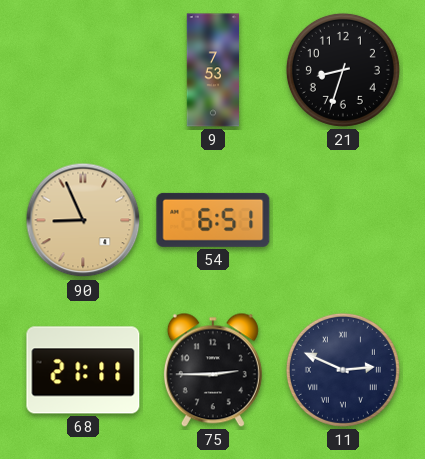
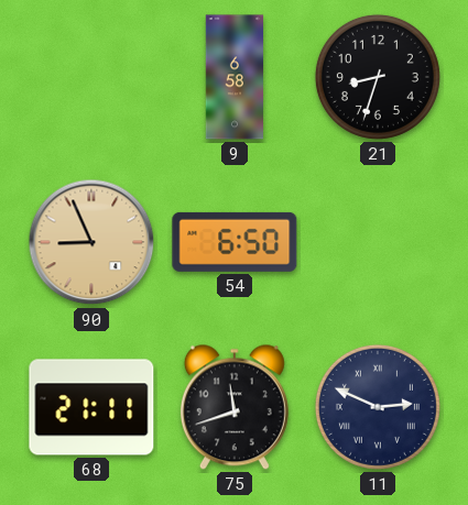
9: 7:53 -> 6:58 (235, 77)
54: 6:51 -> 6:50 (235, 242)
75: 2:45 -> 11:42 (235, 407)
